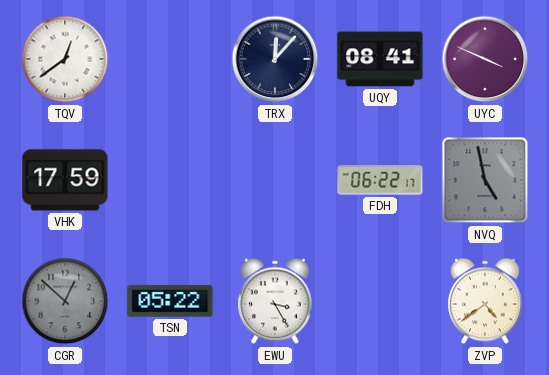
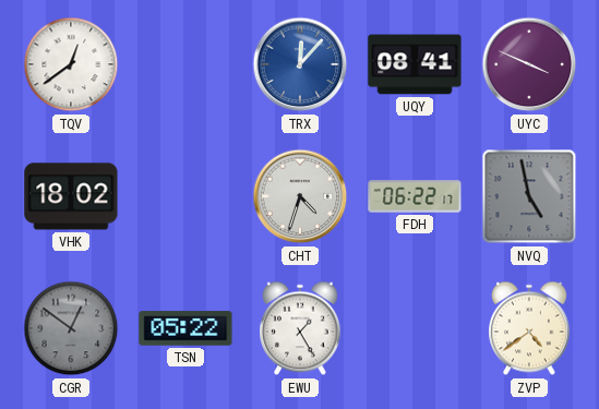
TRX dial: navy -> blue (300, 64)
VHK: 17:59 -> 18:02 (71, 196)
CHT: none -> 4:33 (300, 196)
CGR: 12:52 -> 12:51 (71, 328)
EWU: 3:25 -> 1:25 (301, 328)
